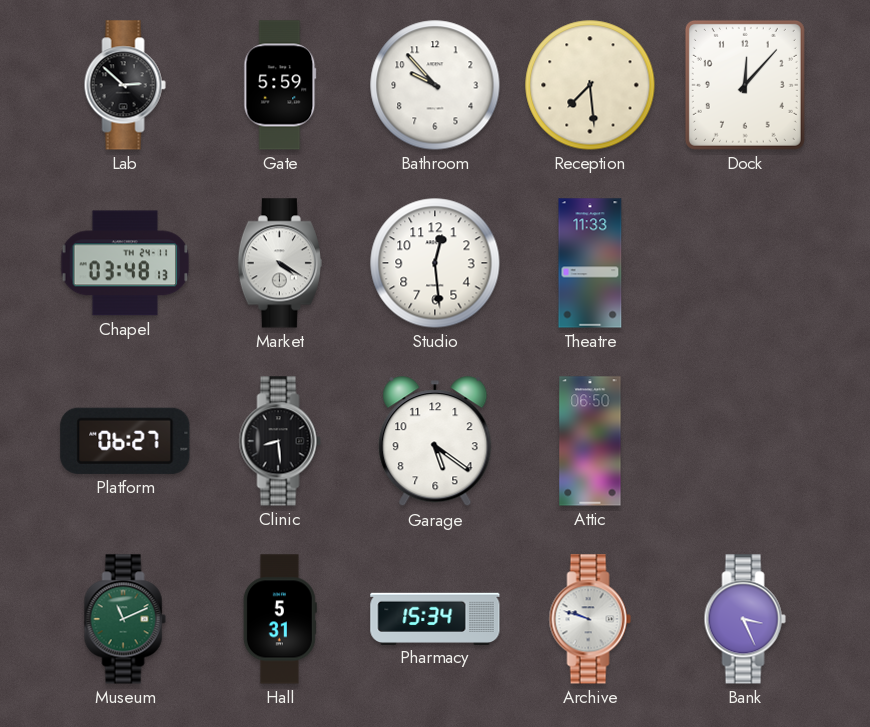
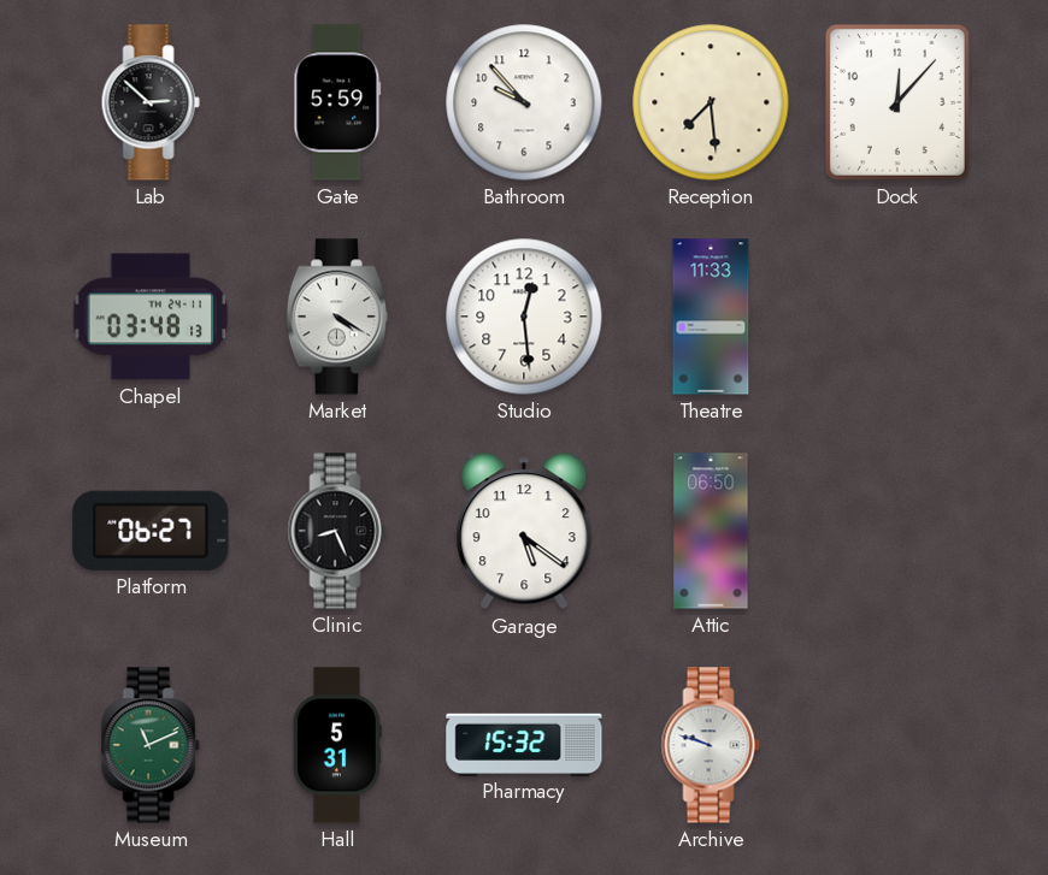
Clinic: 8:29 -> 8:26 (337, 531)
Pharmacy: 15:34 -> 15:32 (524, 744)
Bank: 3:26 -> none (745, 619)
